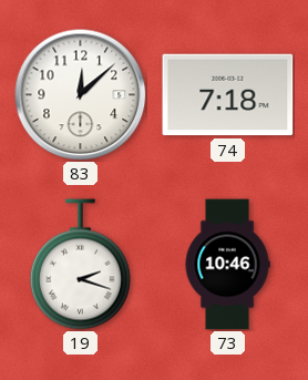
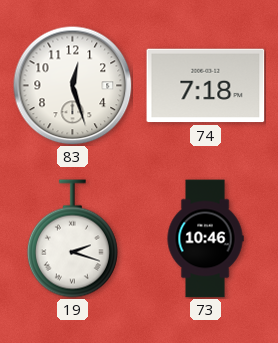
83: 12:08 -> 12:27 (73, 86)
